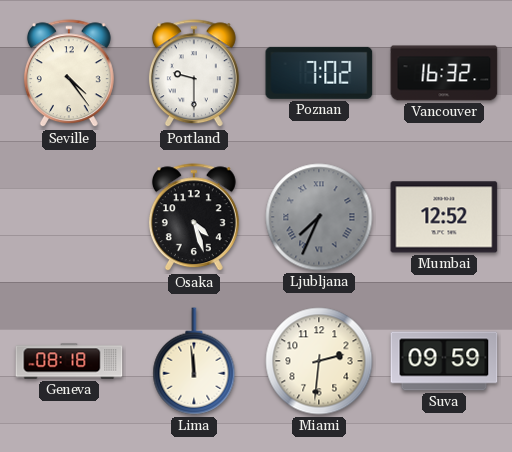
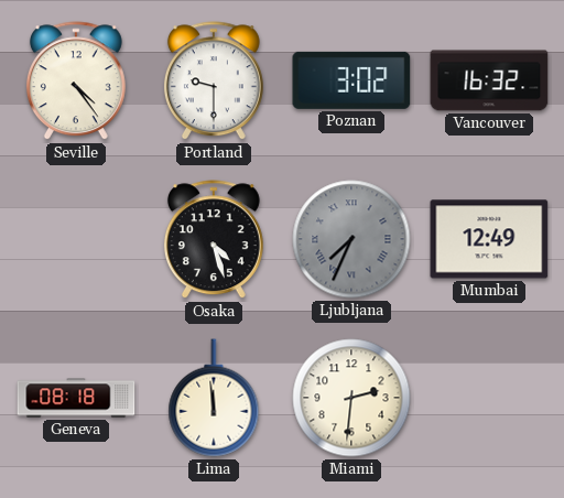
Poznan: 7:02 -> 3:02 (351, 80)
Mumbai: 12:52 -> 12:49 (489, 239)
Suva: 09:59 -> none (444, 361)
